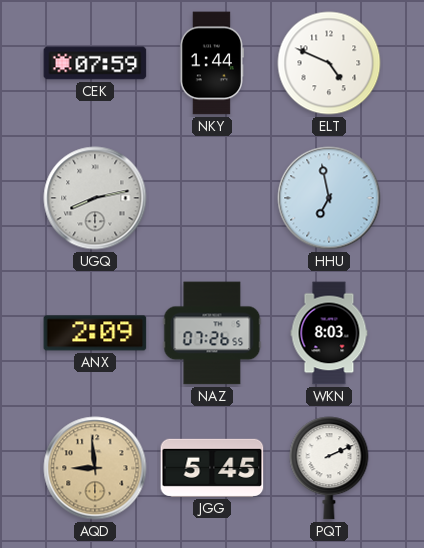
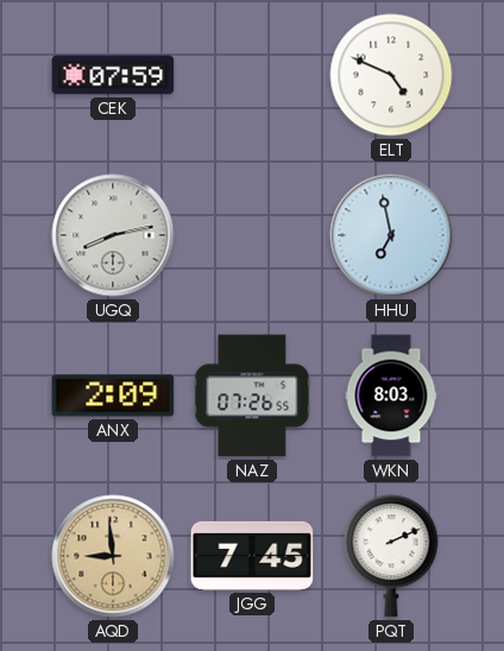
NKY: 1:44 -> none (212, 63)
JGG: 5:45 -> 7:45 (252, 556)
